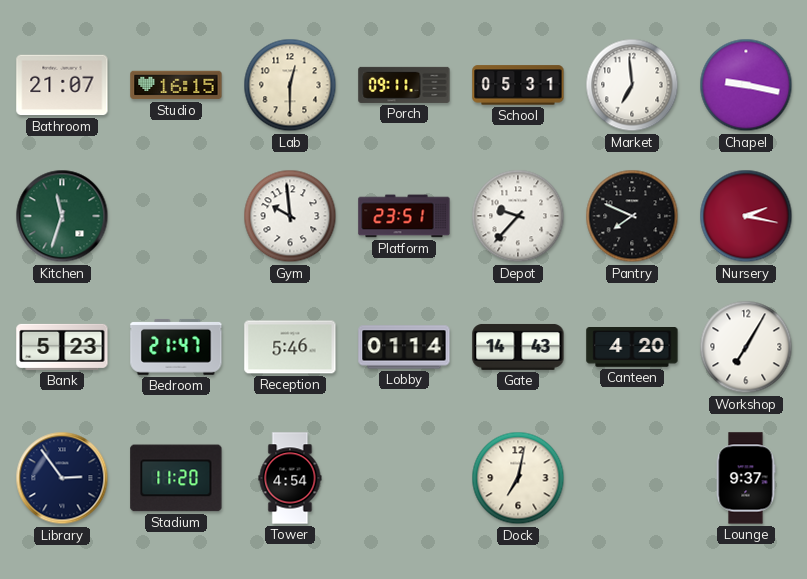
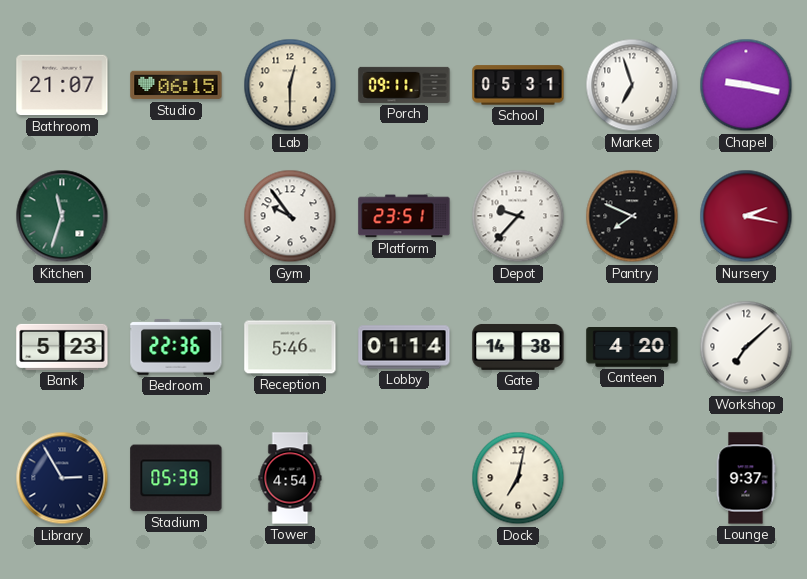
Studio: 16:15 -> 06:15 (176, 85)
Market: 6:59 -> 6:57 (632, 85)
Gym: 9:59 -> 9:54 (290, 216)
Bedroom: 21:47 -> 22:36 (176, 347)
Gate: 14:43 -> 14:38 (518, 347)
Workshop: 7:05 -> 7:08 (746, 347)
Library: 2:54 -> 2:55 (62, 478)
Stadium: 11:20 -> 05:39 (176, 478)
